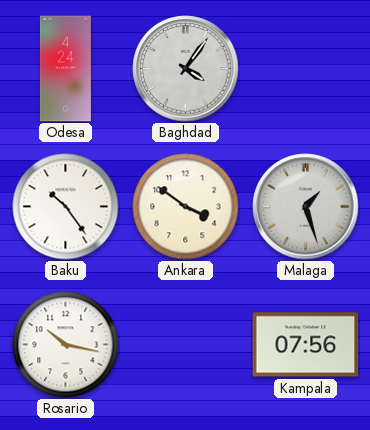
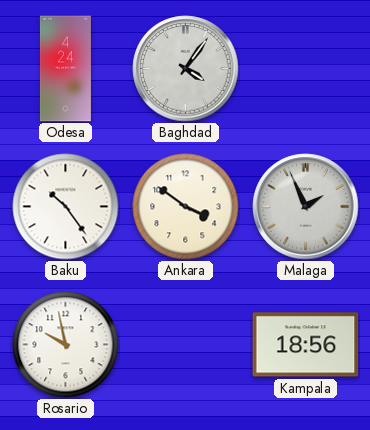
Malaga: 1:27 -> 1:56 (306, 207)
Rosario: 10:17 -> 9:58 (66, 345)
Kampala: 07:56 -> 18:56 (306, 345)
